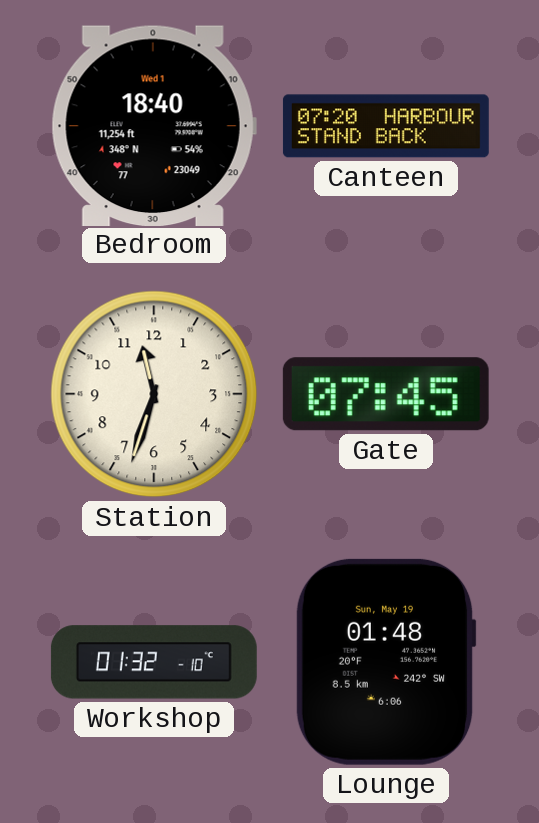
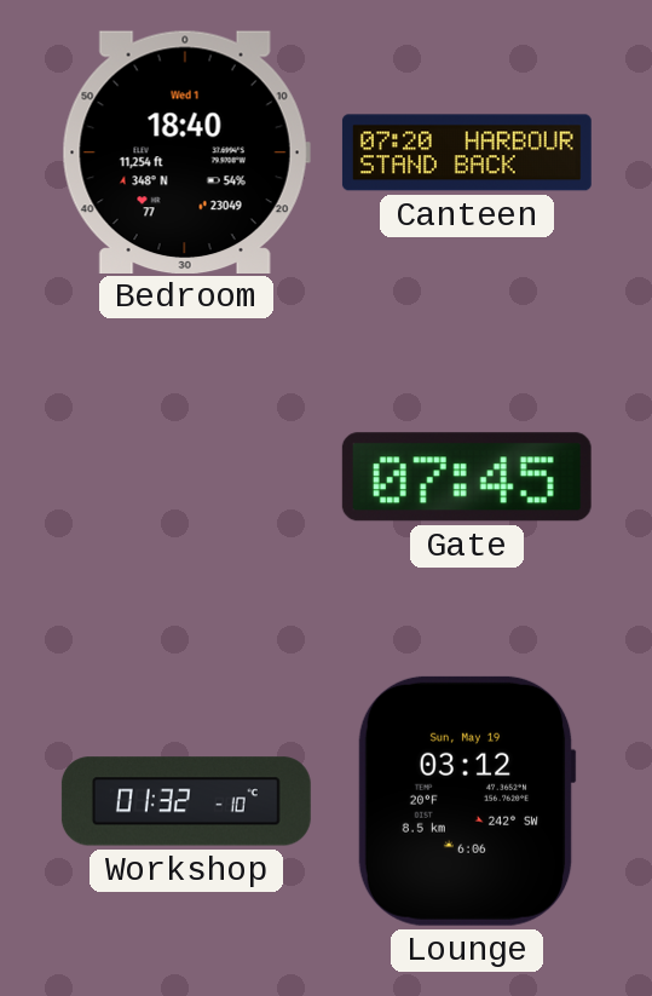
Station: 11:33 -> none (154, 394)
Lounge: 01:48 -> 03:12 (467, 801)
